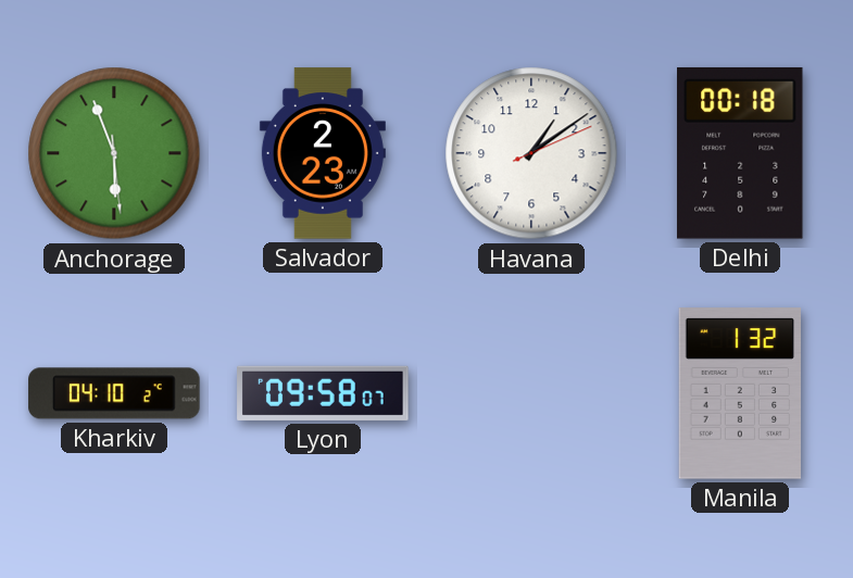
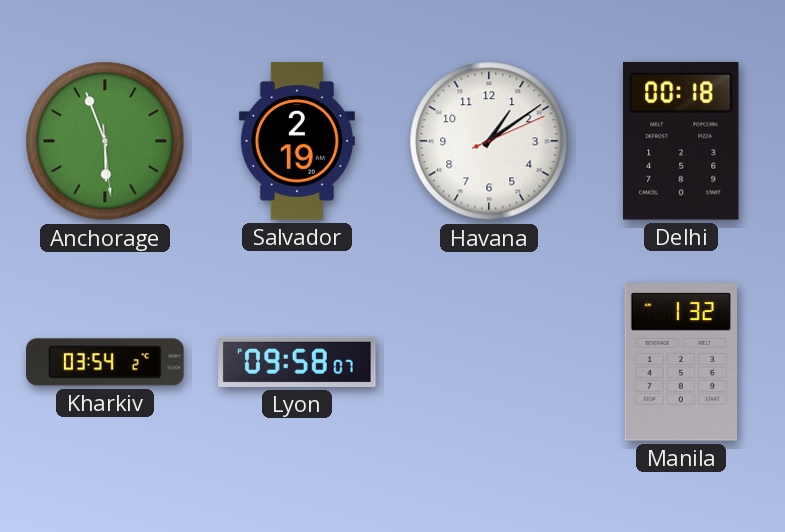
Salvador: 2:23 -> 2:19 (297, 141)
Kharkiv: 04:10 -> 03:54 (105, 362)
